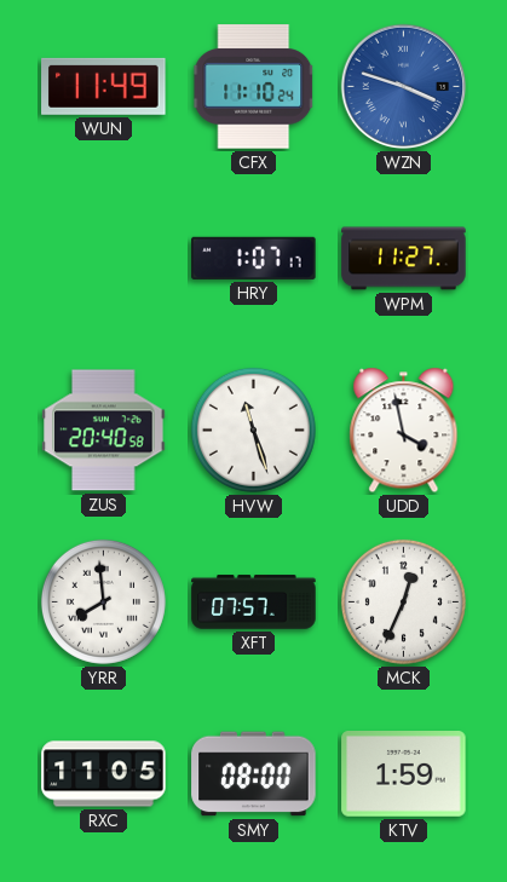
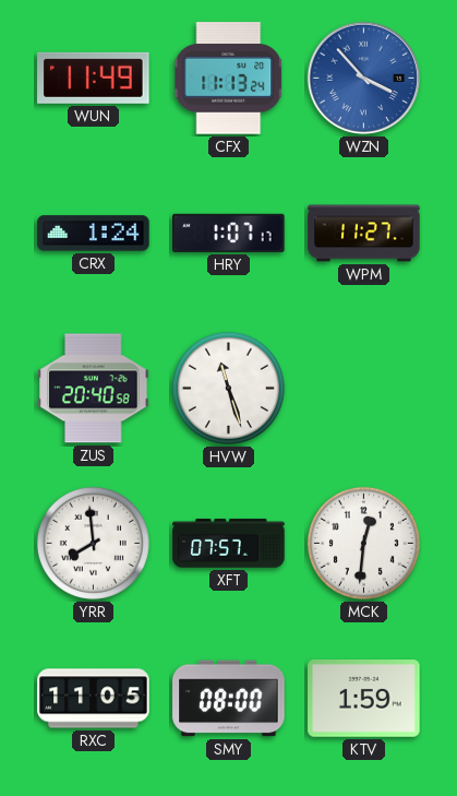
CFX: 11:10 -> 11:13 (229, 79)
WZN: 3:48 -> 3:53 (364, 79)
CRX: none -> 1:24 (94, 234)
UDD: 3:58 -> none (404, 431)
MCK: 12:34 -> 12:31 (363, 543)
